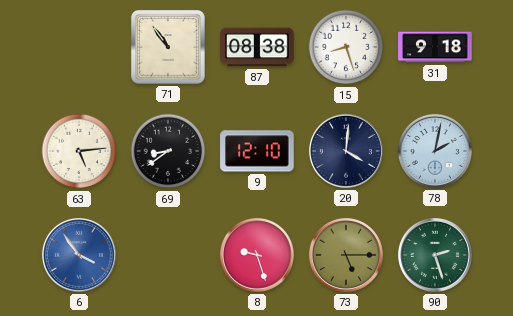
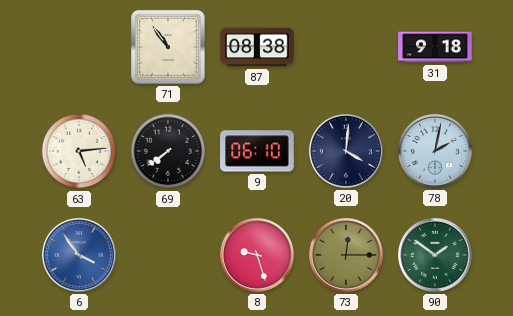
15: 8:27 -> none (346, 47)
69: 8:39 -> 7:39 (168, 151)
9: 12:10 -> 06:10 (257, 151)
73: 5:15 -> 12:15 (346, 255)
90: 2:27 -> 1:51 (435, 255)
